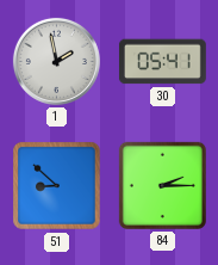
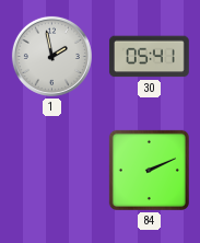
51: 8:52 -> none (57, 186)
84: 2:15 -> 2:11 (149, 170)
